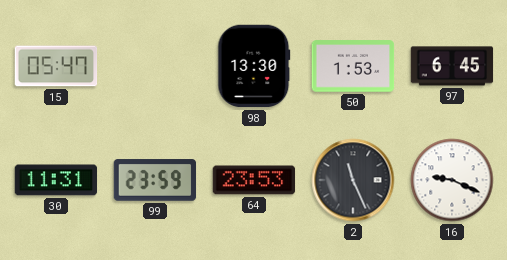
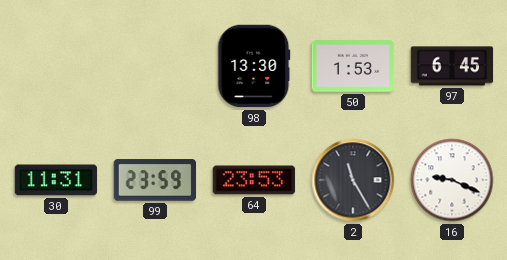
15: 05:47 -> none (56, 66)
2: 11:26 -> 11:25 (353, 180)
